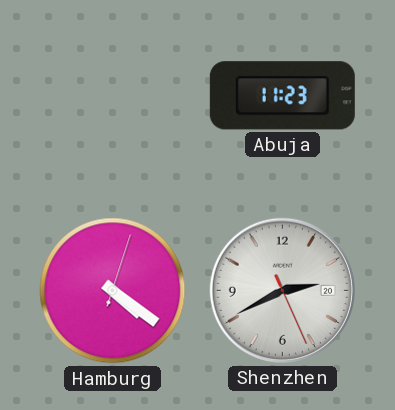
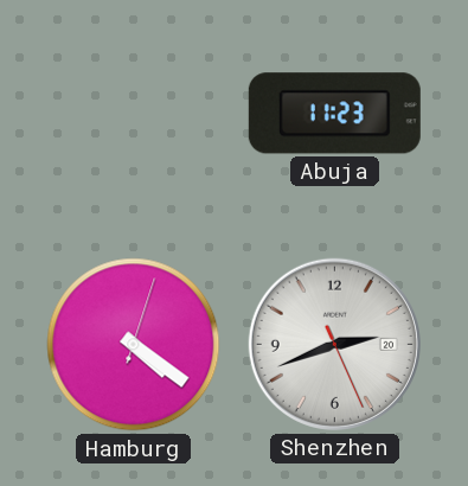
Shenzhen: 2:40 -> 2:41 (334, 344)
